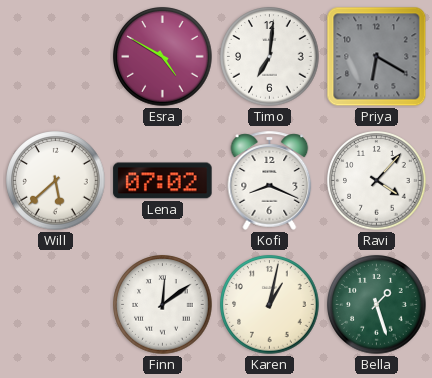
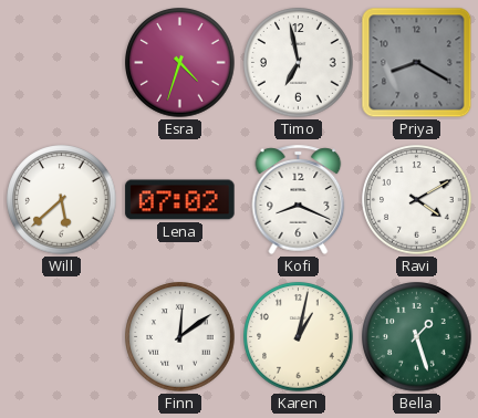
Esra: 4:50 -> 4:33 (180, 63)
Timo: 7:01 -> 6:58 (299, 63)
Priya: 6:20 -> 8:20 (417, 63)
Ravi: 4:07 -> 4:10 (417, 200)
